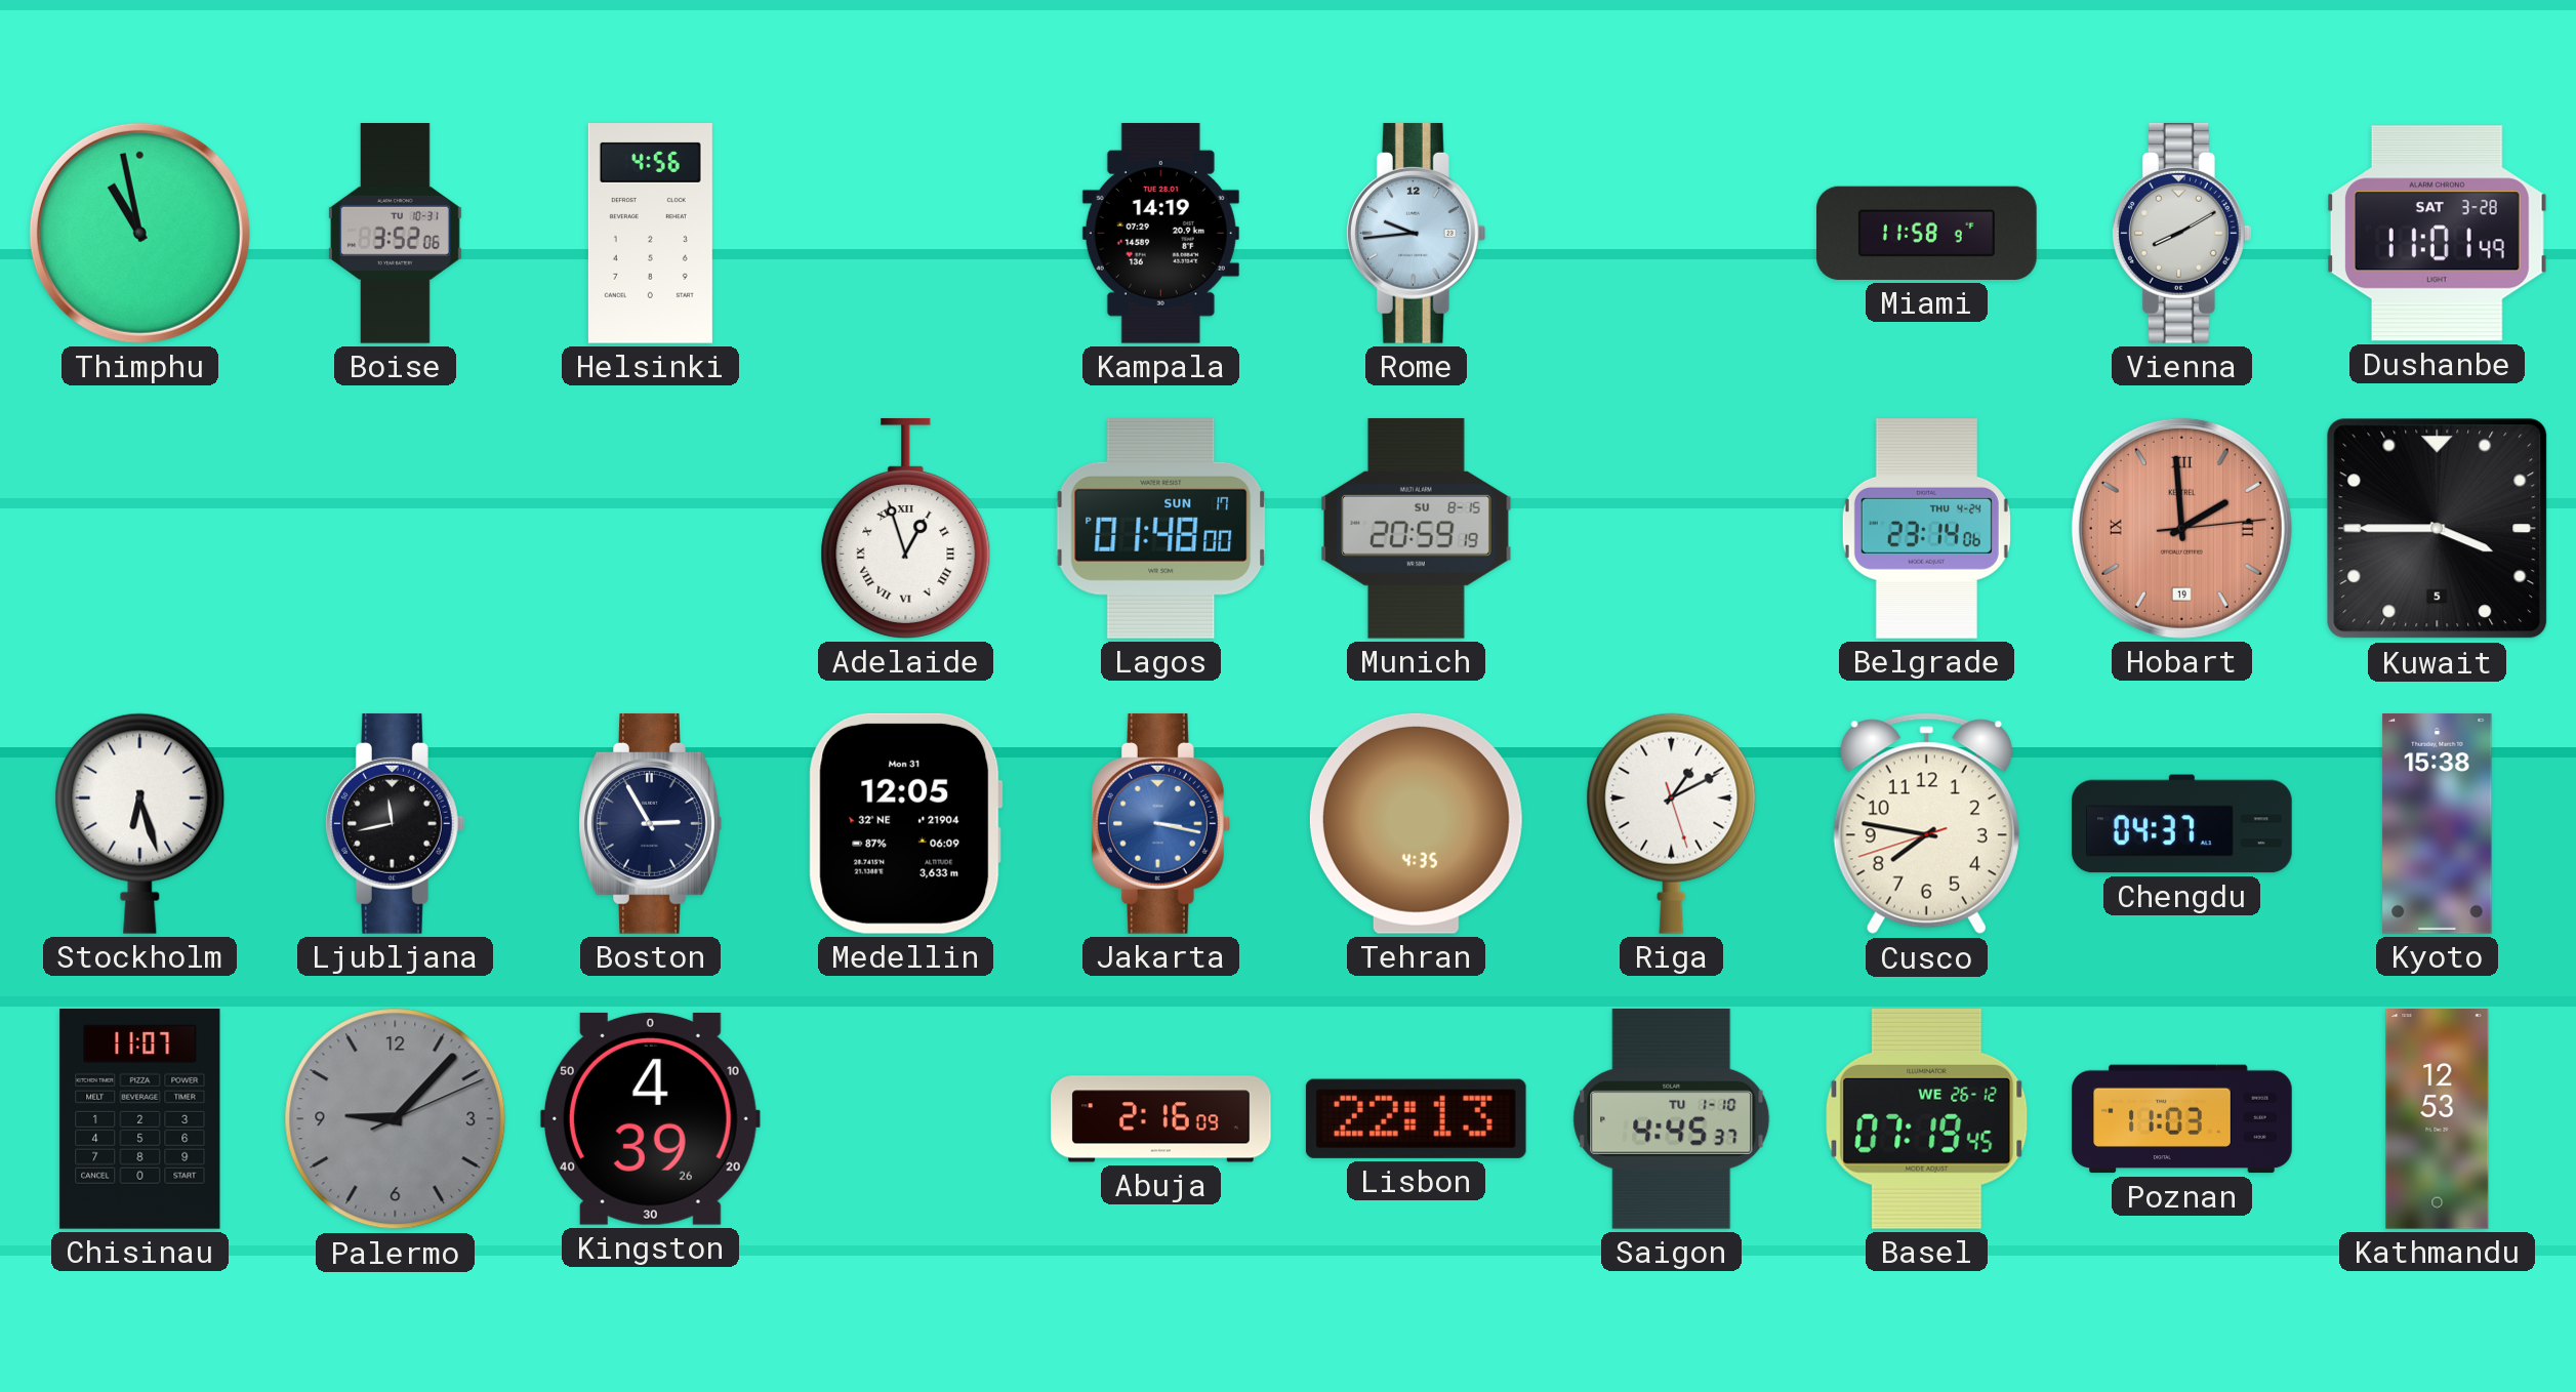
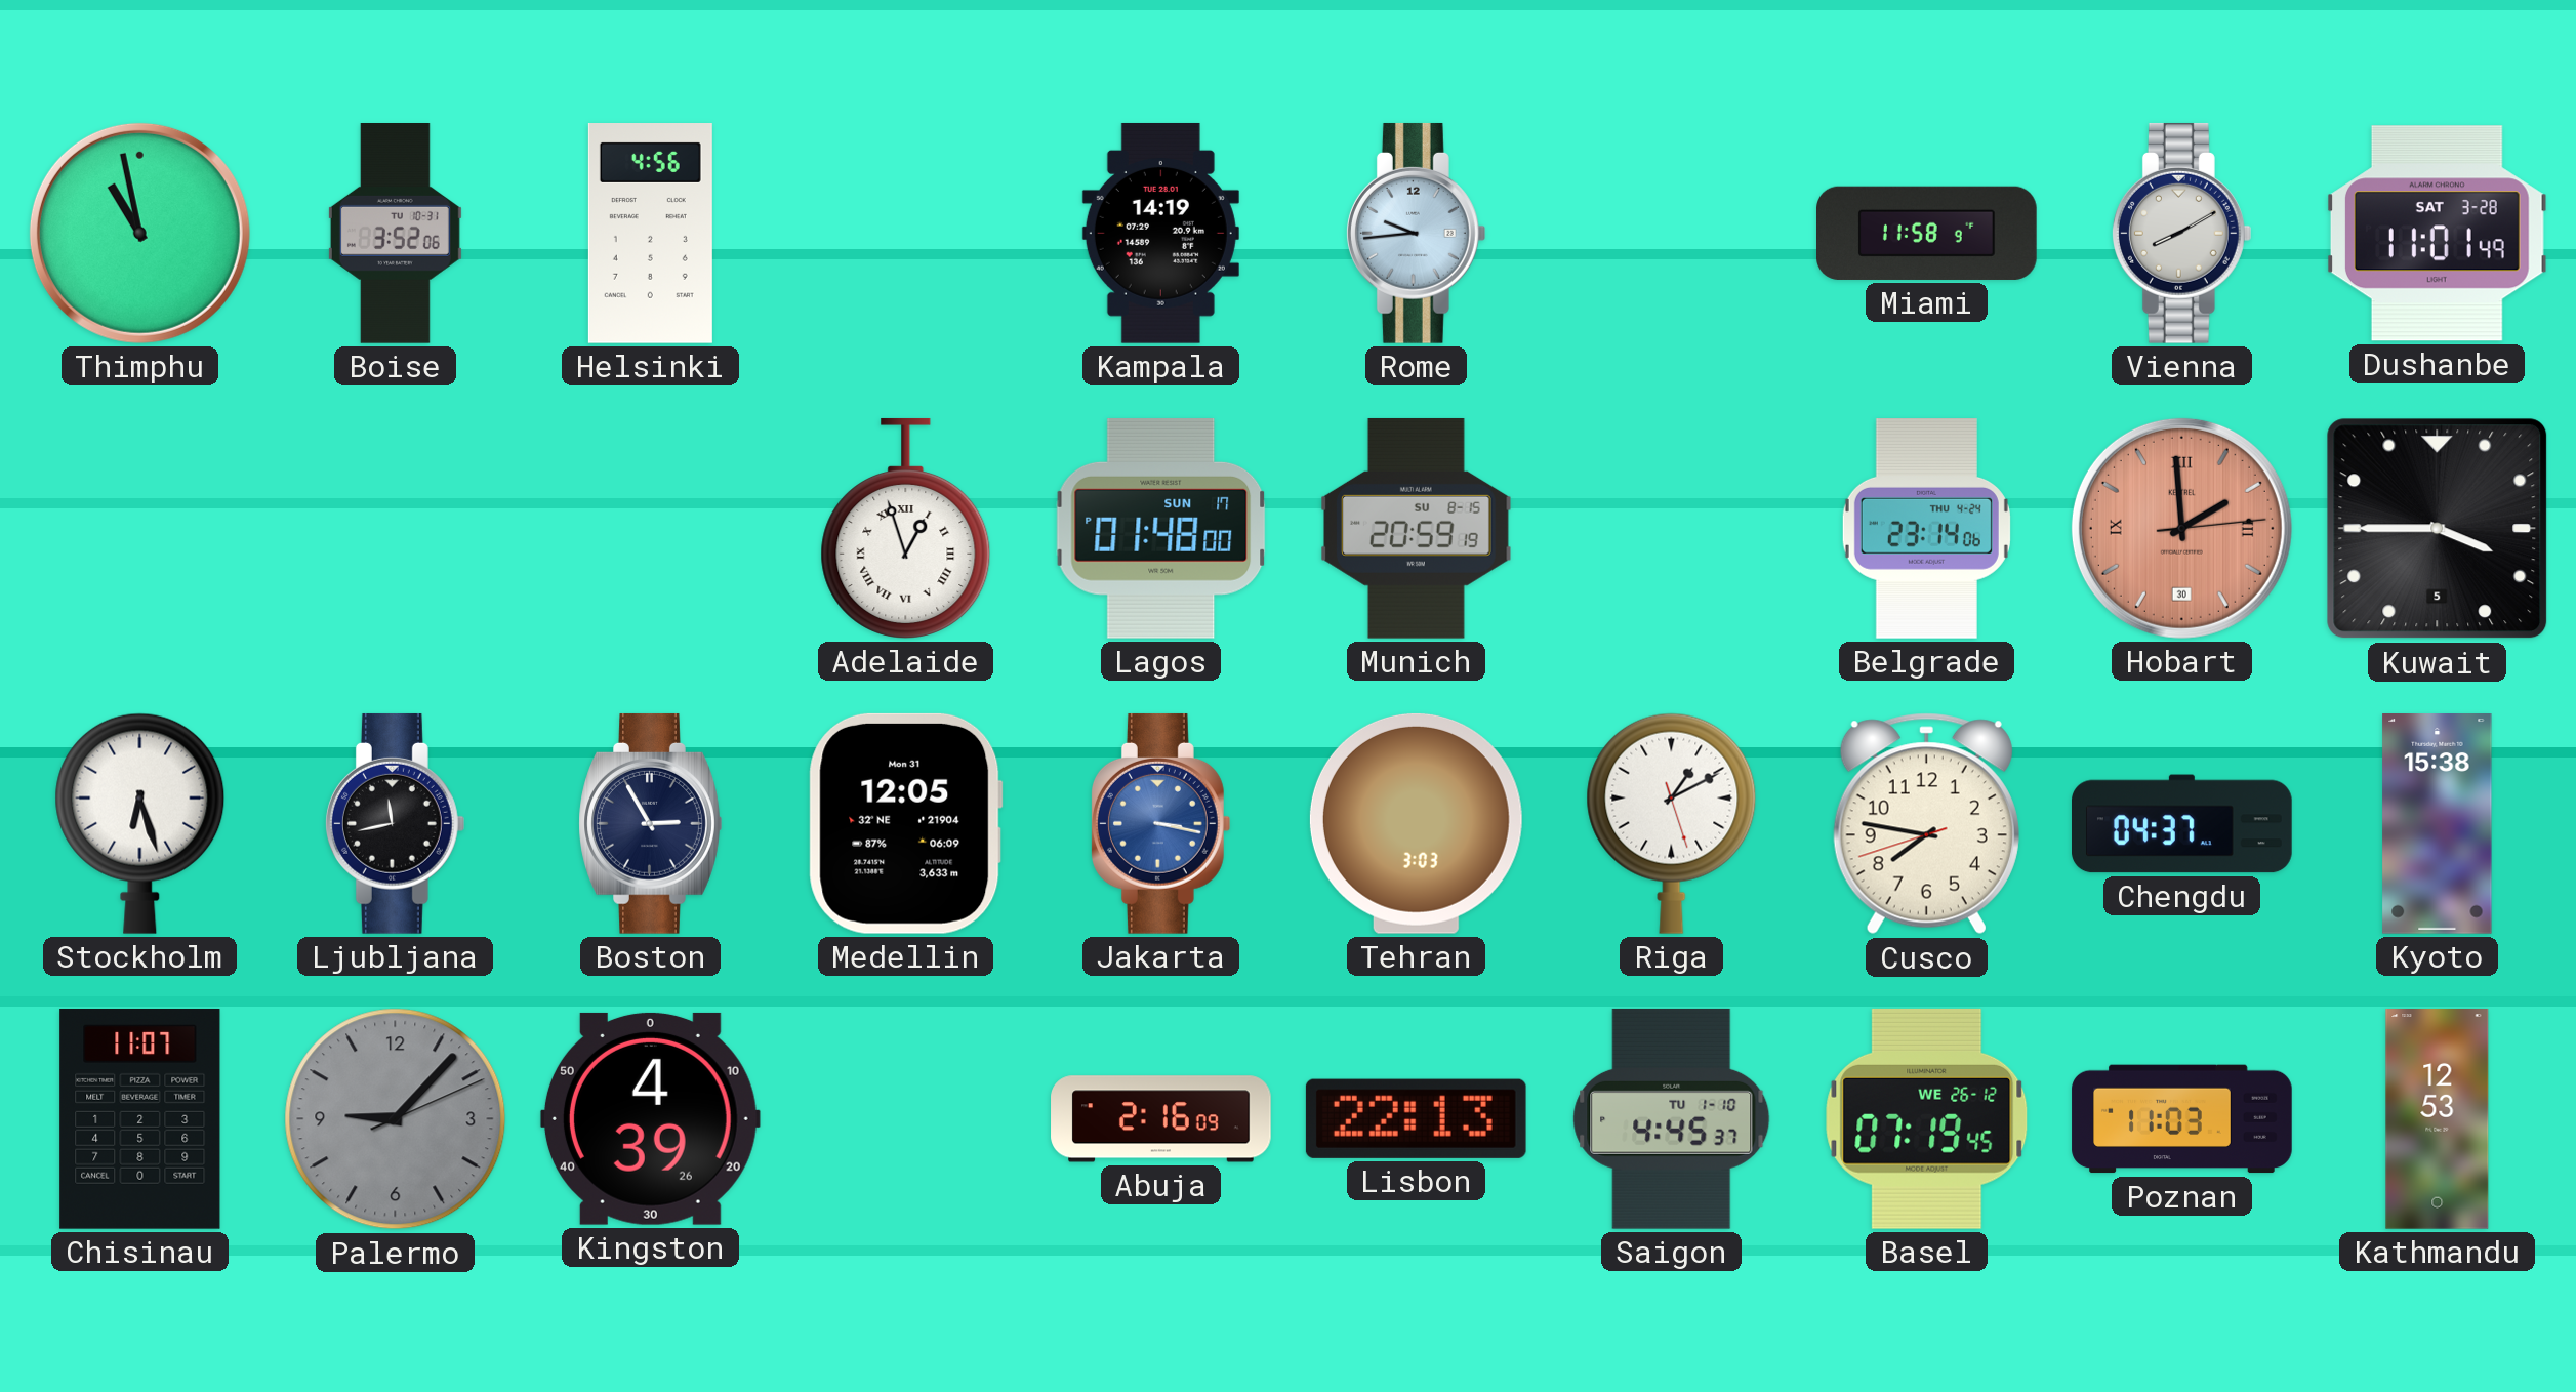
Hobart date: 19 -> 30 (2181, 528)
Tehran: 4:35 -> 3:03 (1416, 823)
